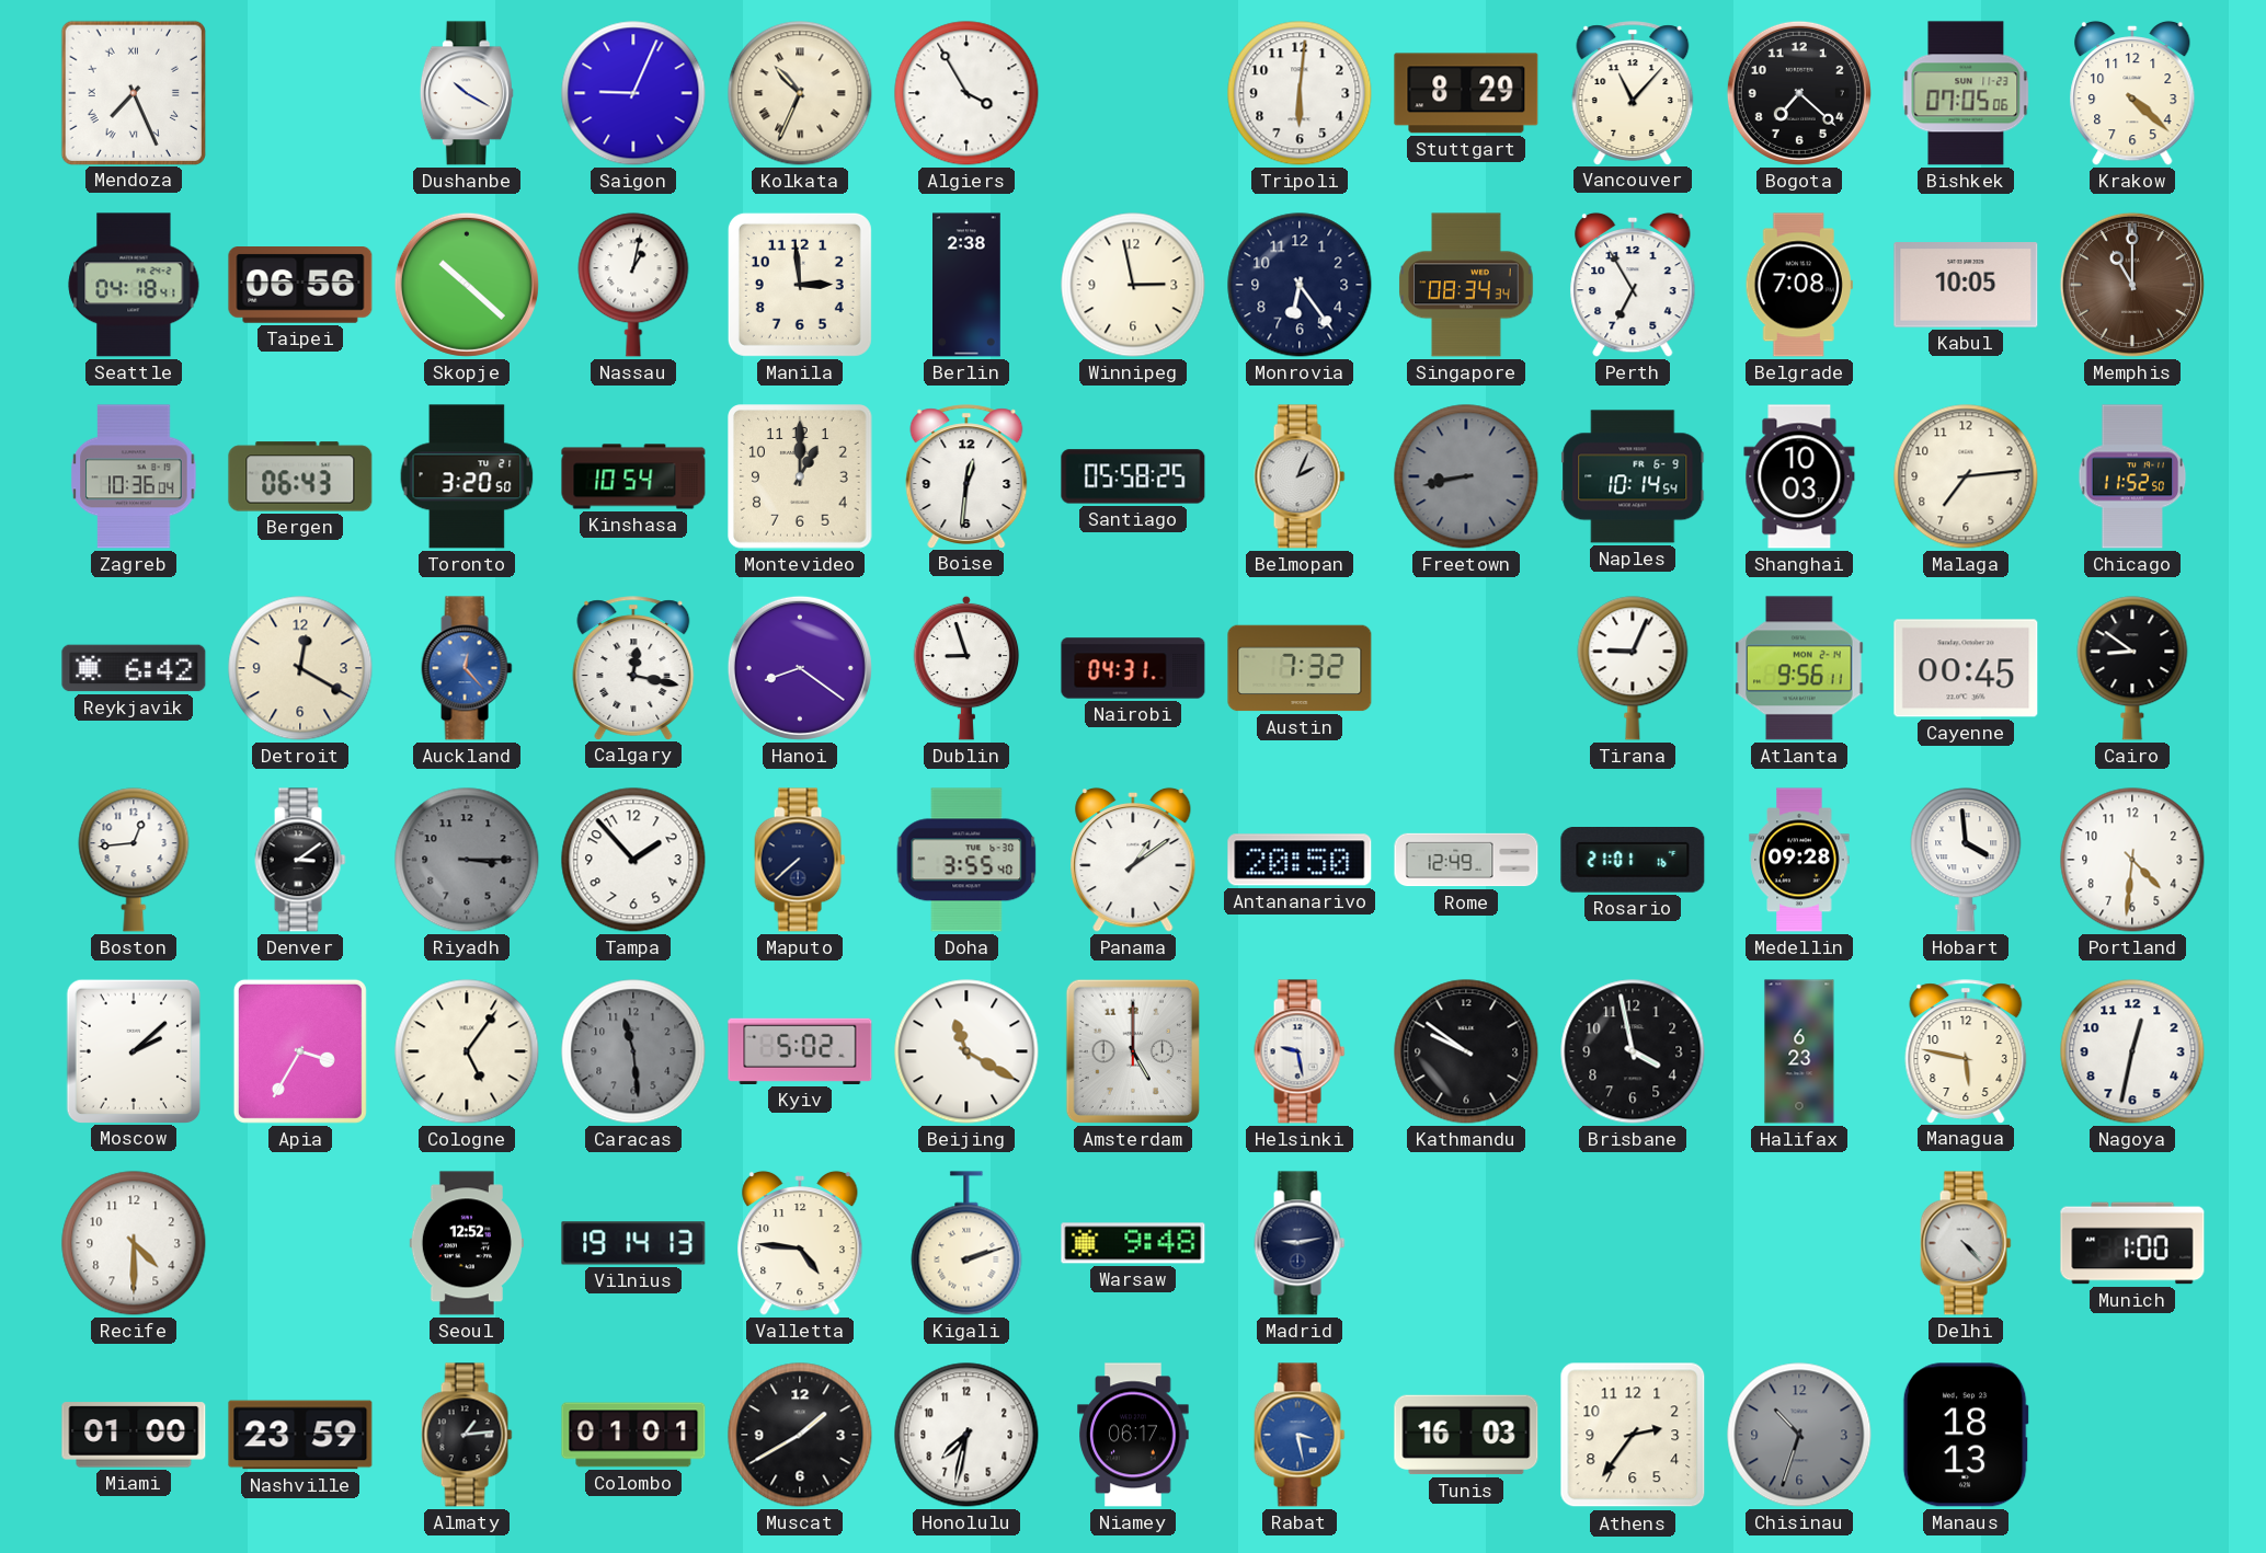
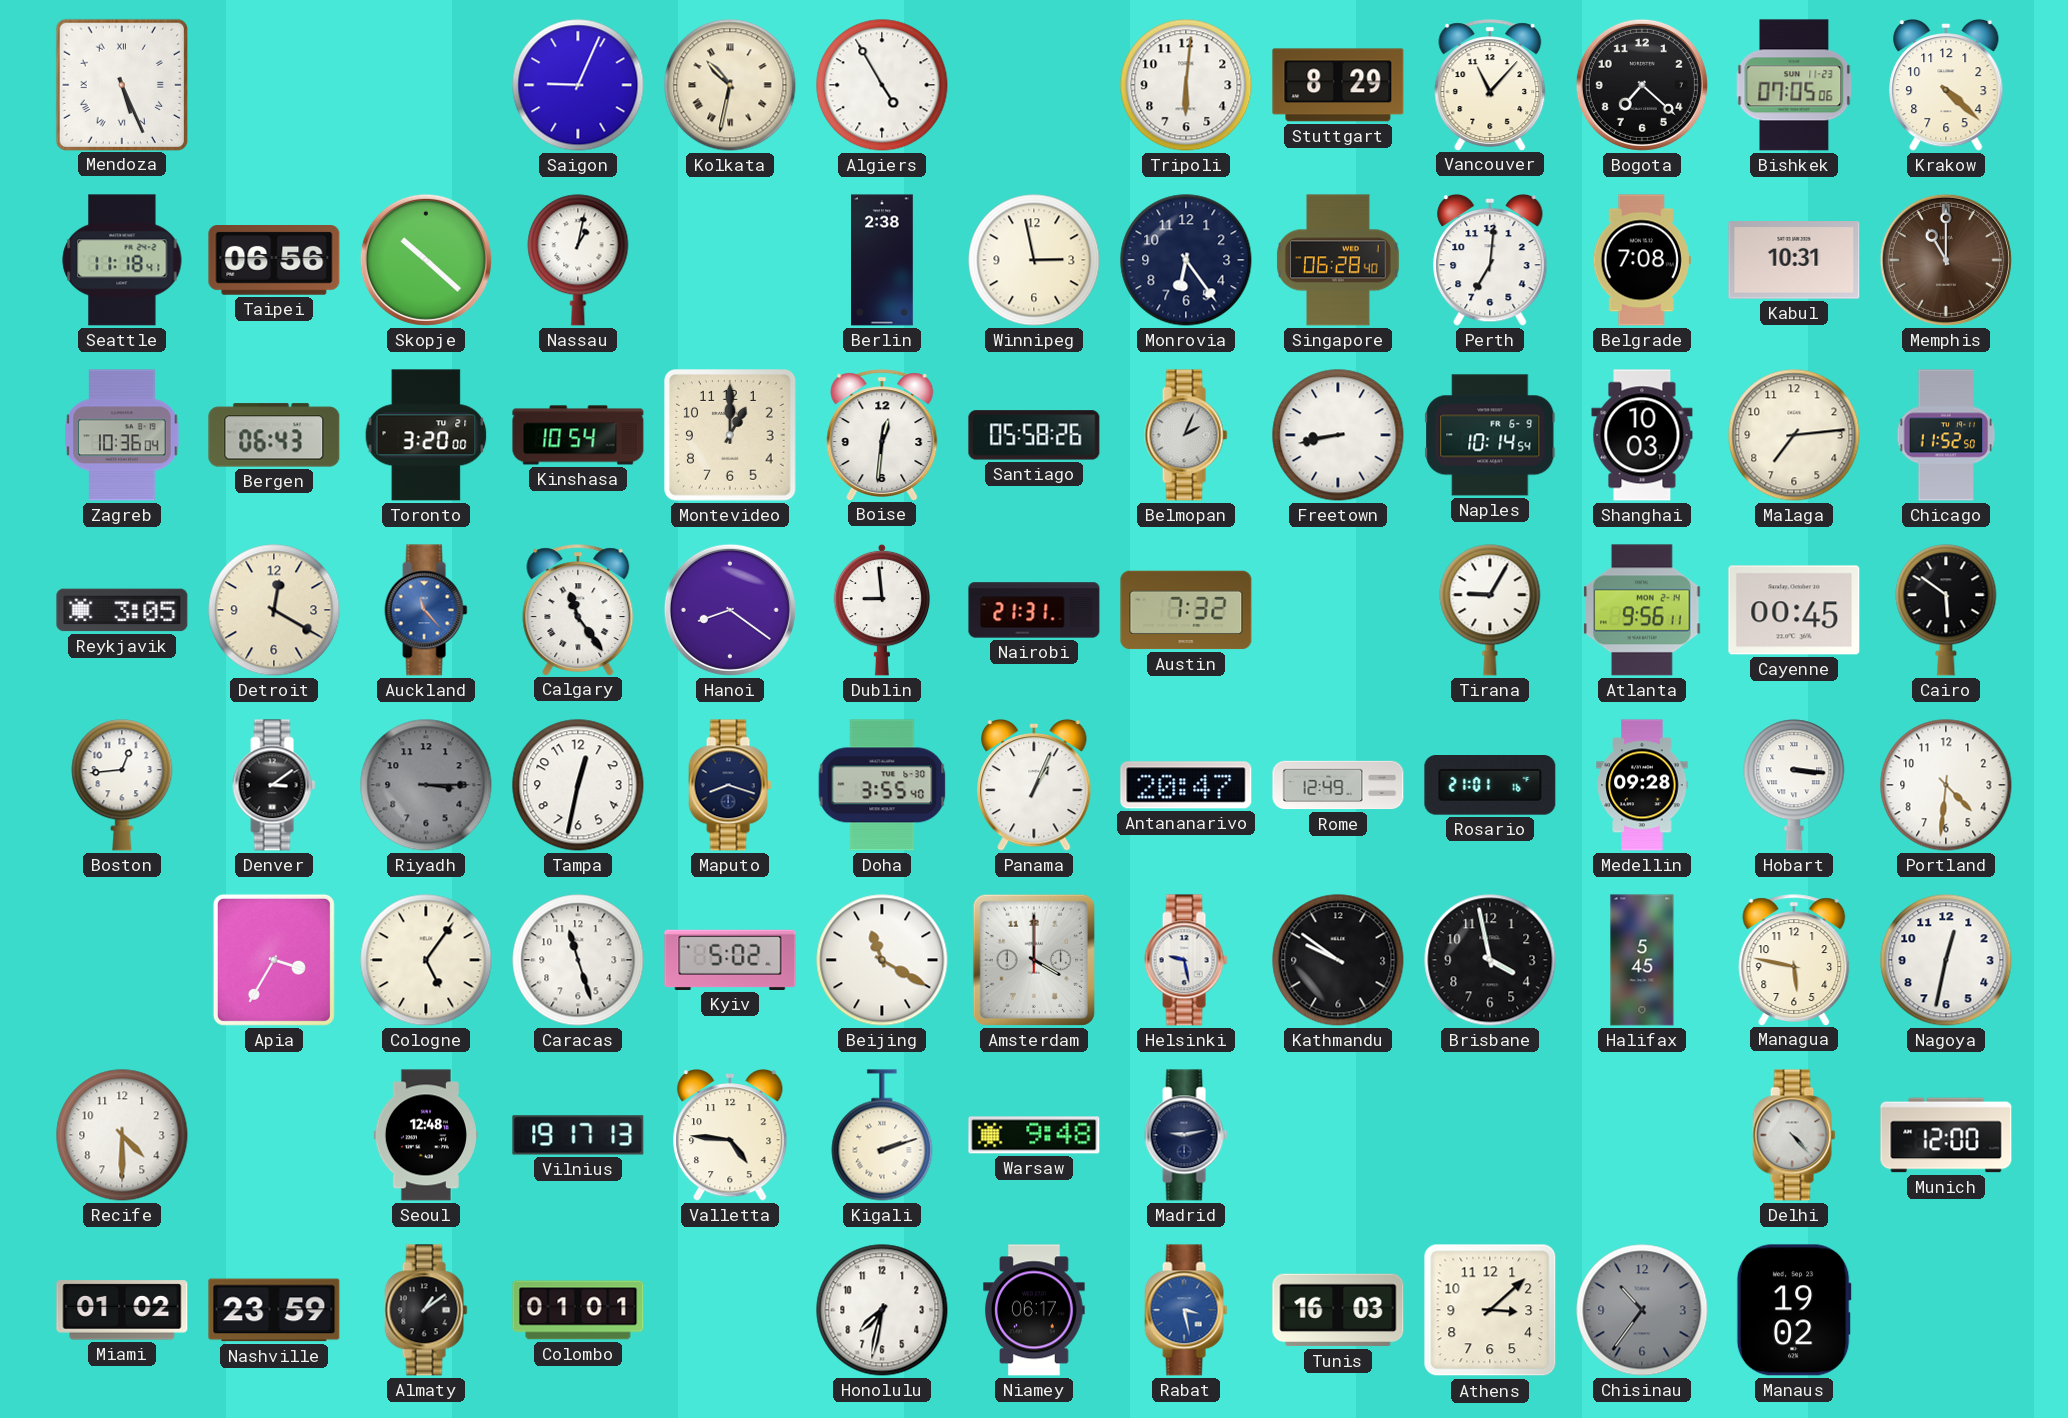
Mendoza: 7:26 -> 5:26 (121, 84)
Dushanbe: 10:20 -> none (467, 93)
Kolkata: 10:34 -> 10:32 (730, 85)
Algiers: 3:55 -> 4:55 (882, 85)
Seattle: 04:18 -> 11:18 (122, 260)
Manila: 2:59 -> none (800, 285)
Singapore: 08:34 -> 06:28 (1338, 260)
Perth: 6:55 -> 7:01 (1490, 260)
Kabul: 10:05 -> 10:31 (1794, 260)
Toronto: 3:20:50 -> 3:20:00 (426, 435)
Santiago: 05:58:25 -> 05:58:26 (1034, 435)
Freetown dial: grey -> white (1338, 435)
Reykjavik: 6:42 -> 3:05 (122, 610)
Auckland: 12:23 -> 11:23 (426, 610)
Calgary: 12:17 -> 11:24 (578, 610)
Dublin: 8:57 -> 8:59 (882, 610)
Nairobi: 04:31 -> 21:31 (1034, 610)
Tirana: 9:04 -> 9:05 (1490, 610)
Cairo: 8:51 -> 5:51 (1946, 610)
Tampa: 1:53 -> 12:32 (578, 785)
Maputo: 7:38 -> 8:18 (730, 785)
Panama: 1:09 -> 1:04 (1034, 785)
Antananarivo: 20:50 -> 20:47 (1186, 785)
Hobart: 3:59 -> 3:16 (1794, 785)
Moscow: 2:08 -> none (133, 1050)
Caracas: 11:29 -> 11:27 (578, 960)
Caracas dial: grey -> white (578, 960)
Amsterdam: 5:00 -> 4:00 (1034, 960)
Halifax: 6:23 -> 5:45 (1642, 960)
Seoul: 12:52 -> 12:48 (426, 1135)
Vilnius: 19:14 -> 19:17 (578, 1135)
Munich: 1:00 -> 12:00 (1946, 1135)
Miami: 01:00 -> 01:02 (122, 1310)
Almaty: 1:14 -> 1:09 (426, 1310)
Muscat: 1:40 -> none (800, 1435)
Athens: 2:36 -> 3:08 (1490, 1310)
Chisinau: 10:33 -> 10:36 (1642, 1310)
Manaus: 18:13 -> 19:02 (1794, 1310)
